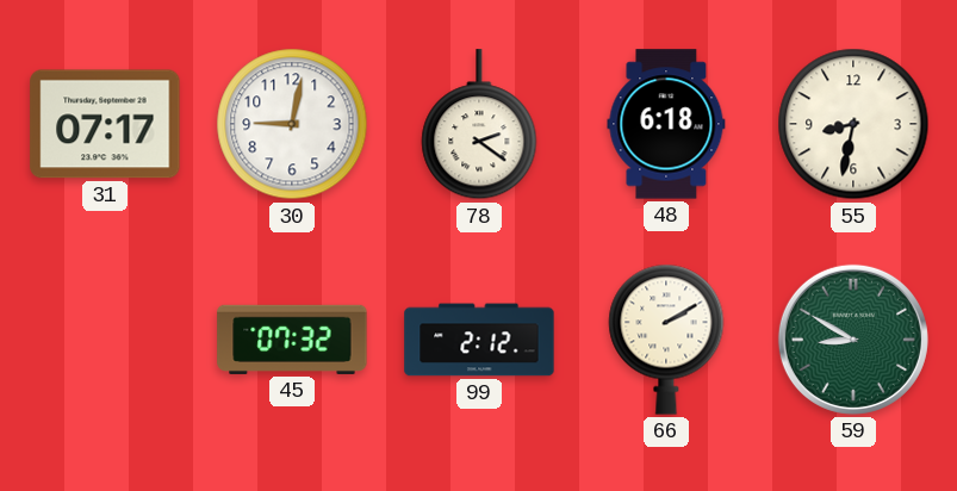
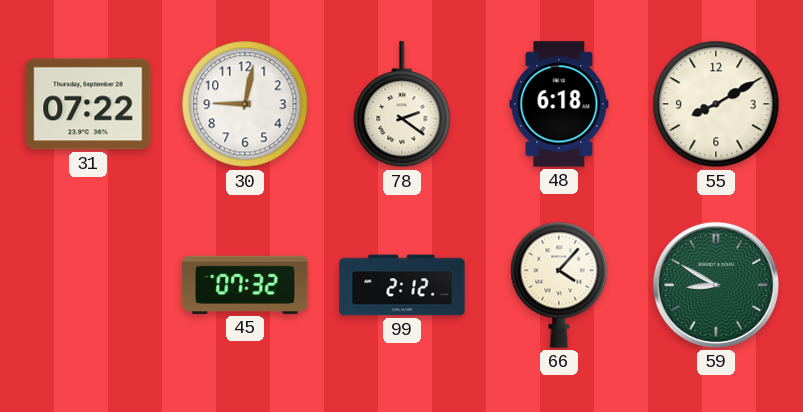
31: 07:17 -> 07:22 (88, 104)
55: 8:32 -> 8:10 (716, 104)
66: 2:10 -> 4:07 (559, 285)
